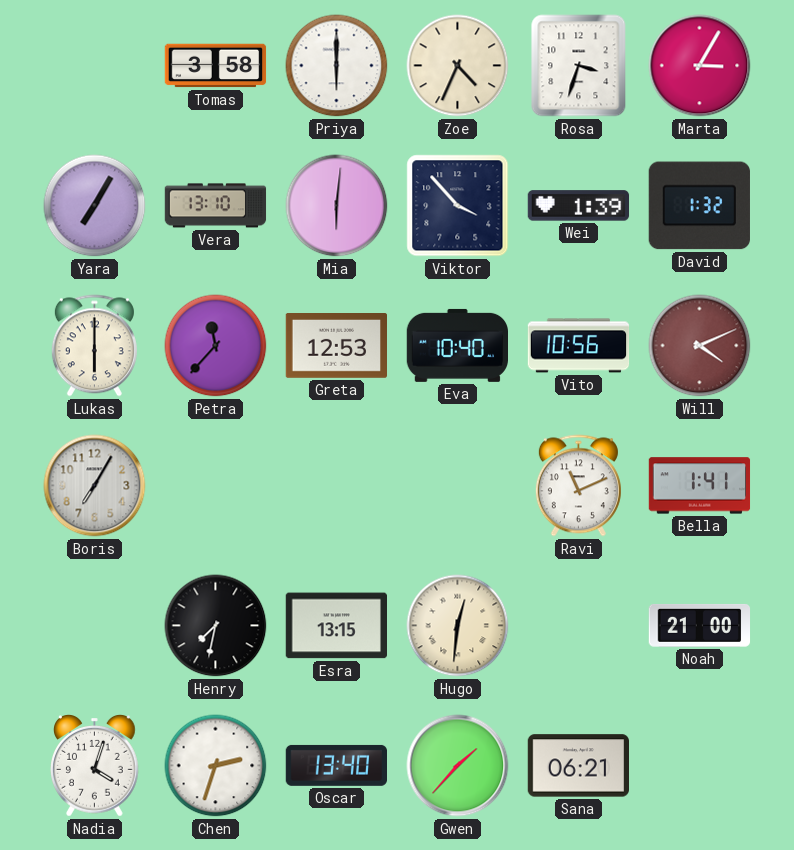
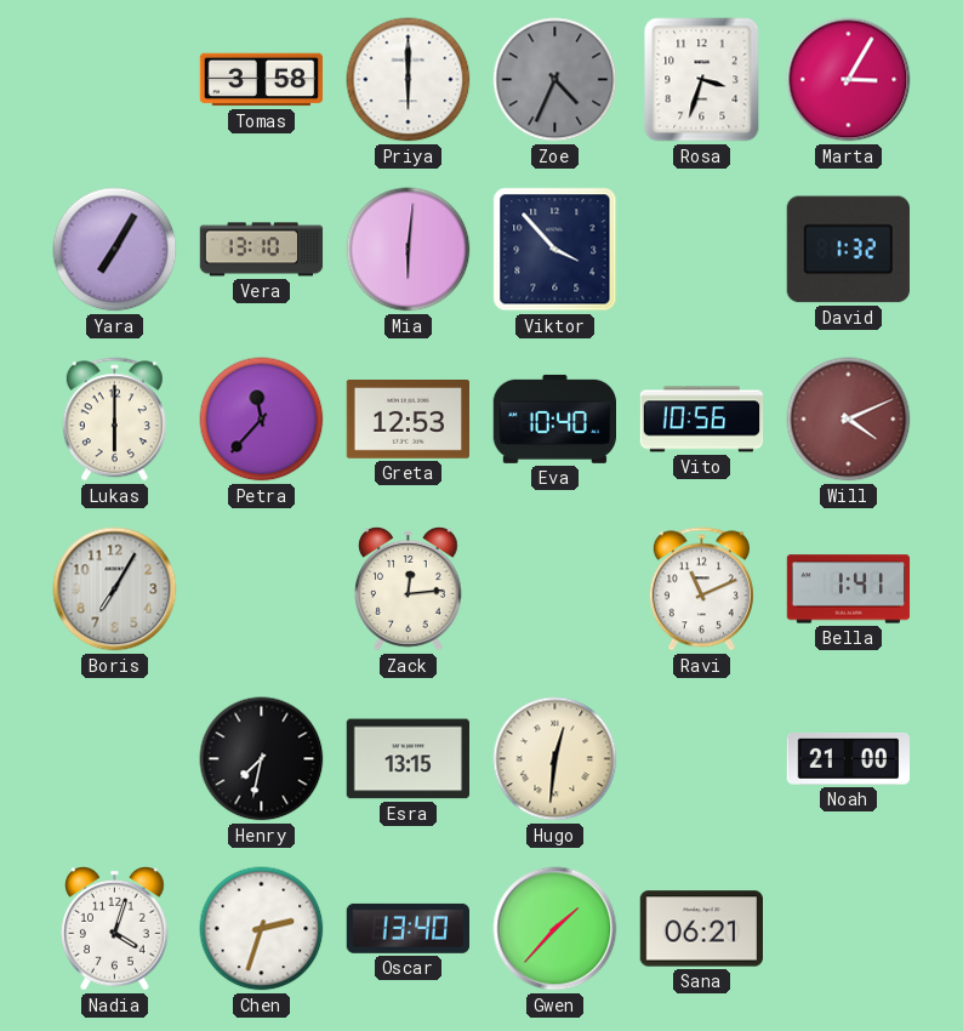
Zoe dial: cream -> grey (555, 80)
Wei: 1:39 -> none (579, 206)
Zack: none -> 12:14 (409, 589)
